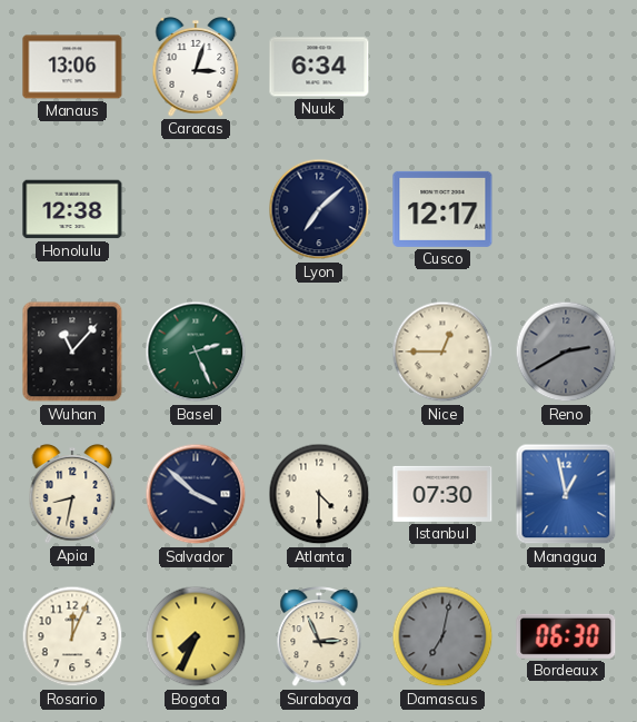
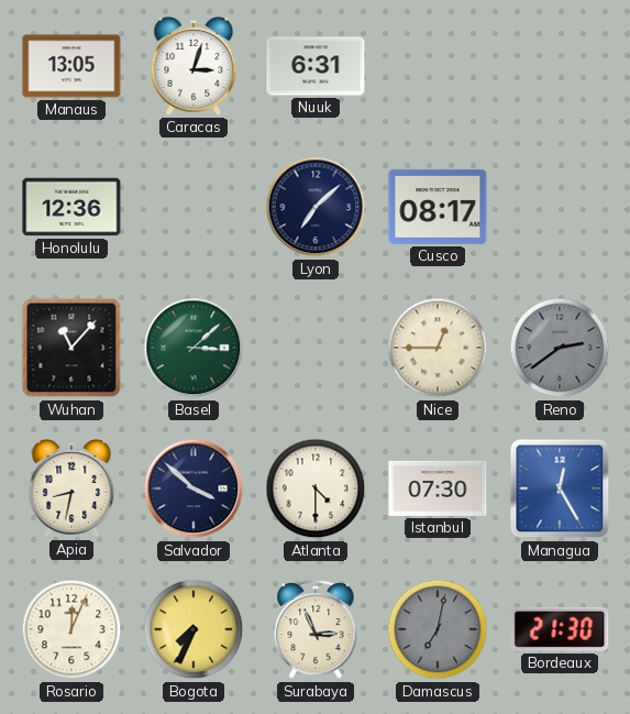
Manaus: 13:06 -> 13:05 (71, 66)
Nuuk: 6:34 -> 6:31 (316, 66)
Honolulu: 12:38 -> 12:36 (71, 207)
Cusco: 12:17 -> 08:17 (438, 207)
Basel: 2:26 -> 3:08 (194, 348)
Reno: 2:40 -> 2:39 (560, 348)
Managua: 12:58 -> 12:25 (560, 488)
Bordeaux: 06:30 -> 21:30 (560, 629)
